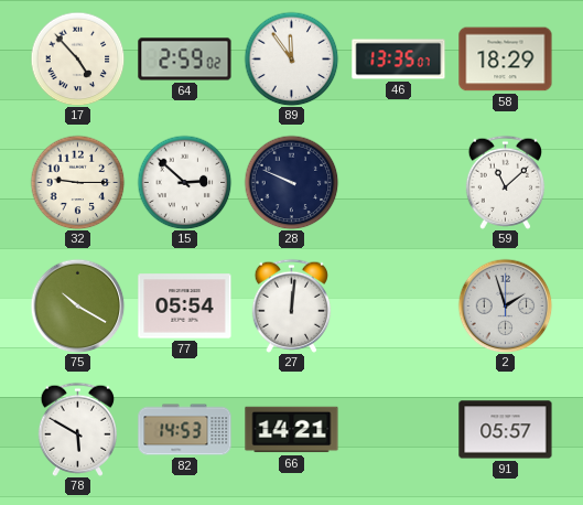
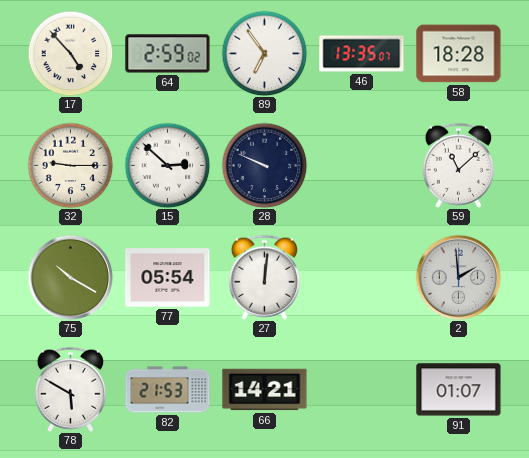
89: 11:54 -> 6:54 (264, 53)
58: 18:29 -> 18:28 (459, 54)
2: 1:57 -> 1:59 (458, 277)
82: 14:53 -> 21:53 (168, 390)
91: 05:57 -> 01:07 (459, 390)
